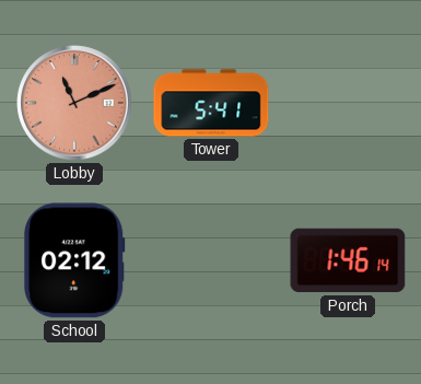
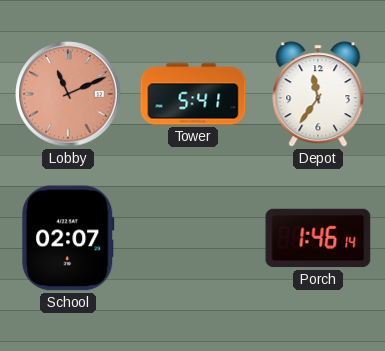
Depot: none -> 11:36 (318, 94)
School: 02:12 -> 02:07 (68, 238)
